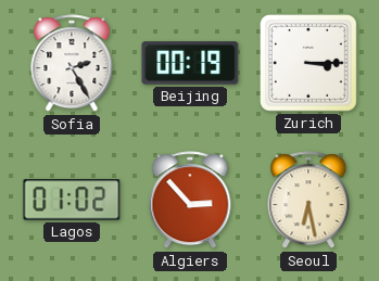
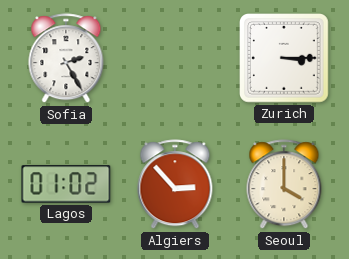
Beijing: 00:19 -> none (190, 63)
Seoul: 6:28 -> 4:00 (284, 185)
